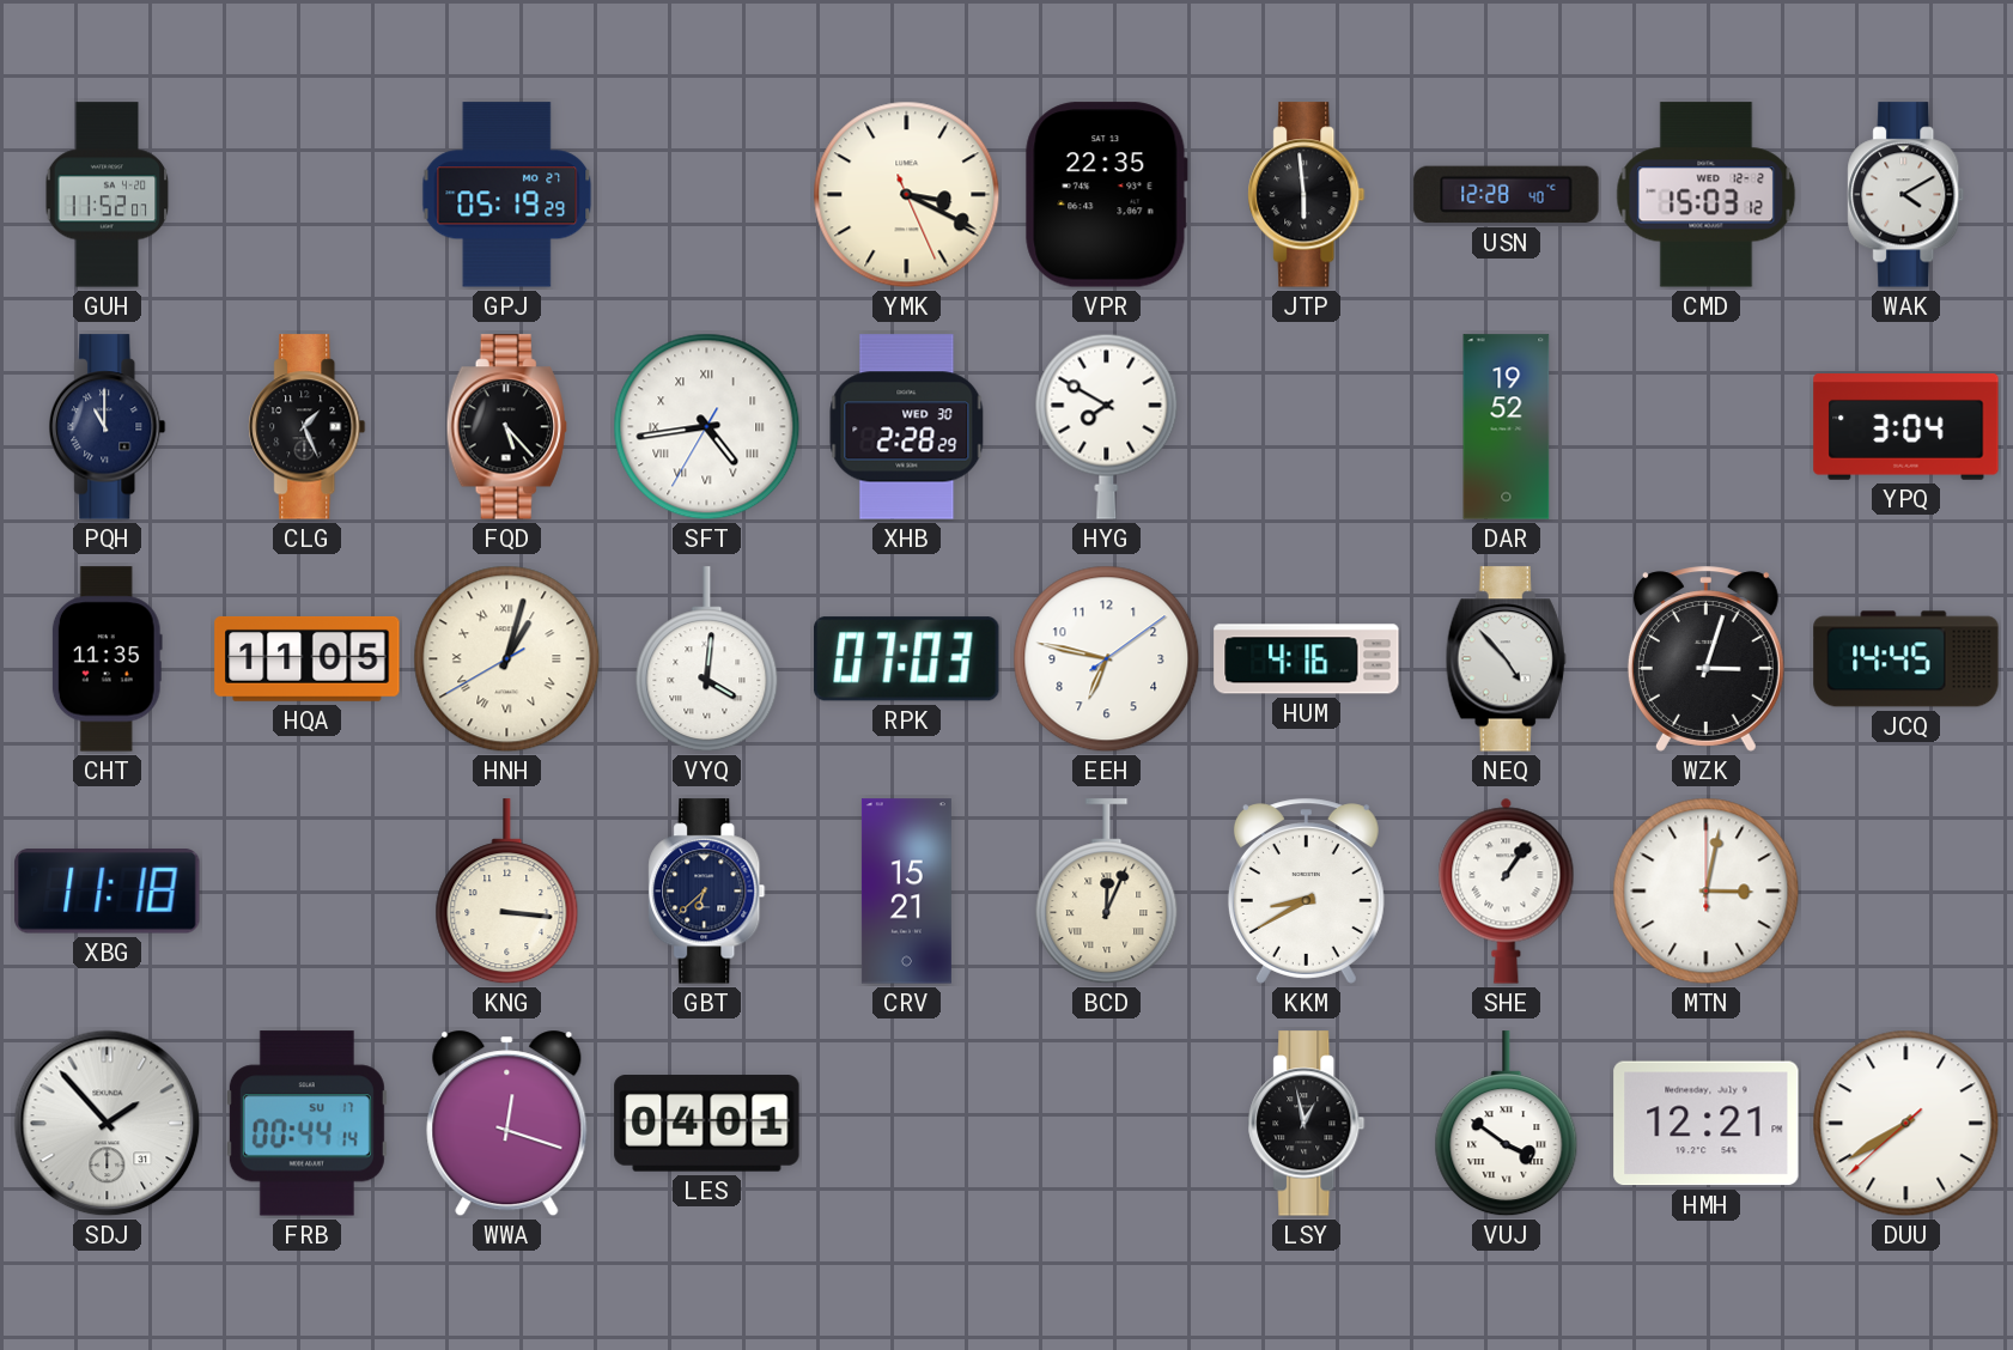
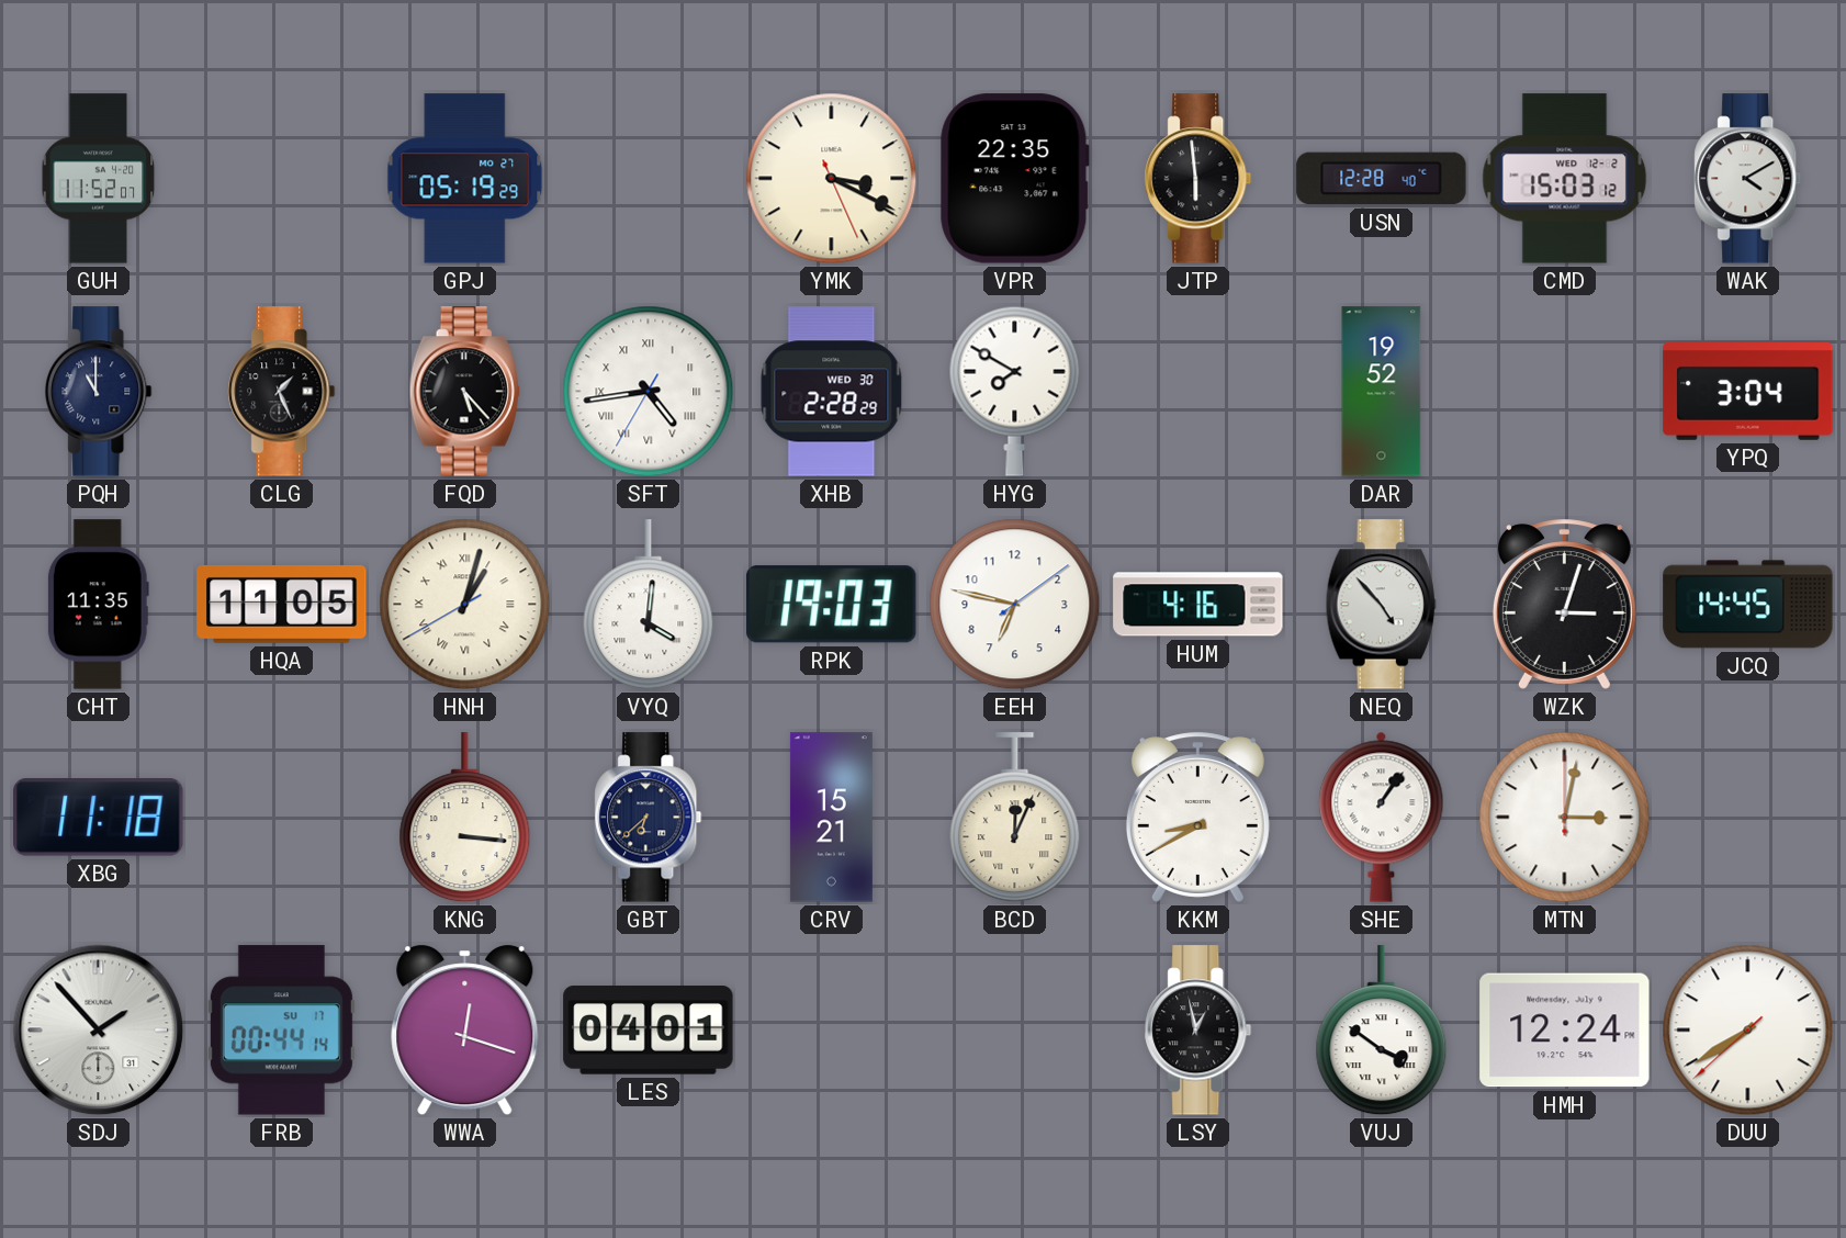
RPK: 07:03 -> 19:03 (832, 605)
HMH: 12:21 -> 12:24 (1565, 1031)
